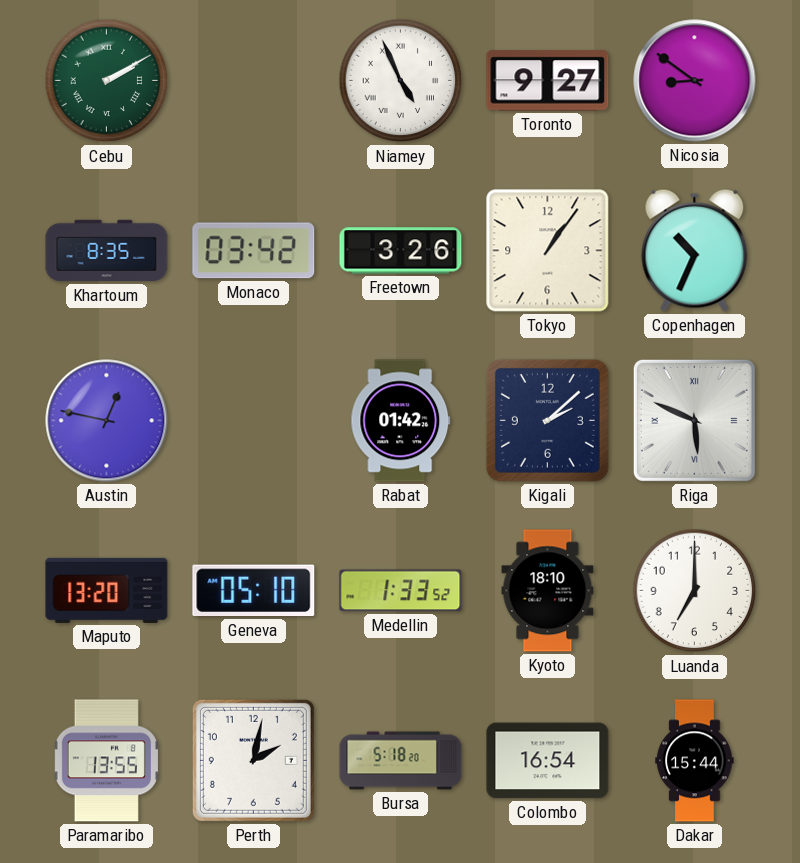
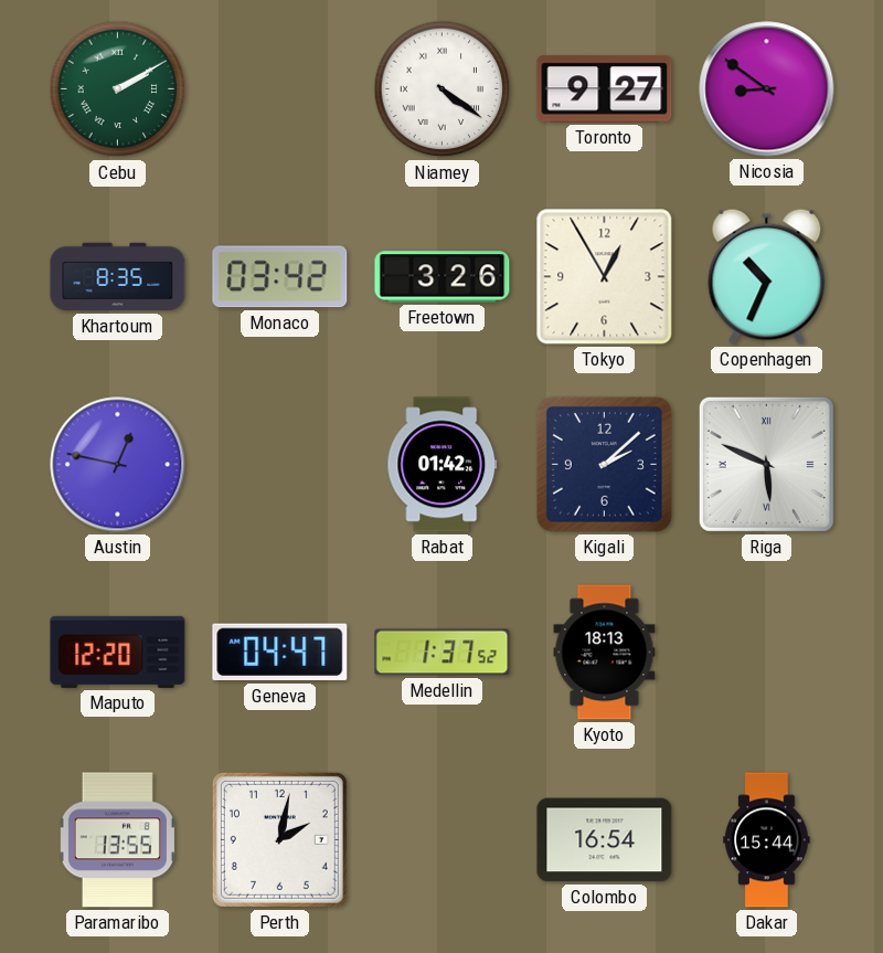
Niamey: 4:56 -> 4:21 (443, 89)
Tokyo: 1:06 -> 12:55 (605, 277)
Maputo: 13:20 -> 12:20 (118, 652)
Geneva: 05:10 -> 04:47 (280, 653)
Medellin: 1:33 -> 1:37 (443, 653)
Kyoto: 18:10 -> 18:13 (605, 653)
Luanda: 7:00 -> none (695, 591)
Bursa: 5:18 -> none (401, 761)
